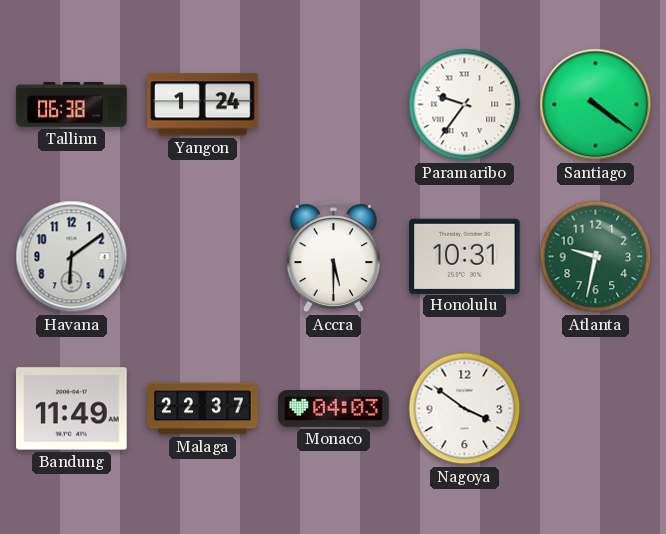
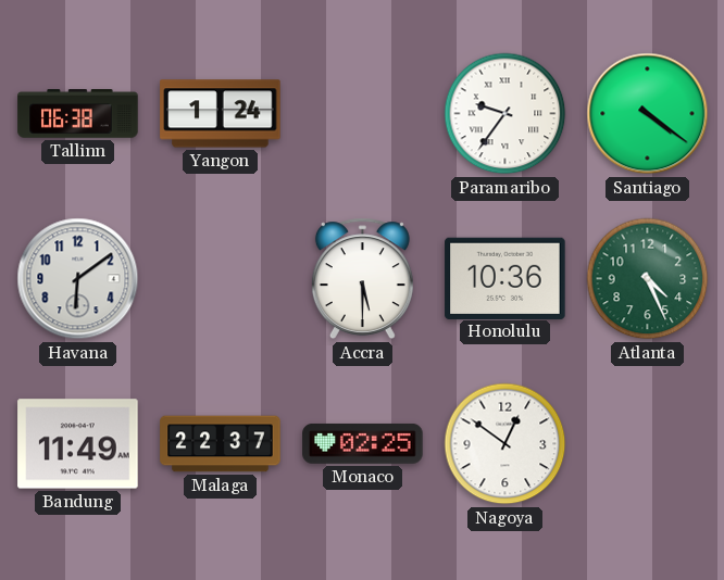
Honolulu: 10:31 -> 10:36 (505, 278)
Atlanta: 9:32 -> 4:26 (648, 279)
Monaco: 04:03 -> 02:25 (363, 444)
Nagoya: 3:51 -> 12:51 (505, 444)
